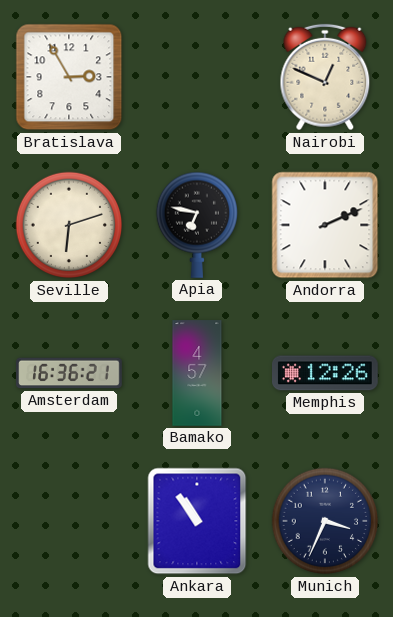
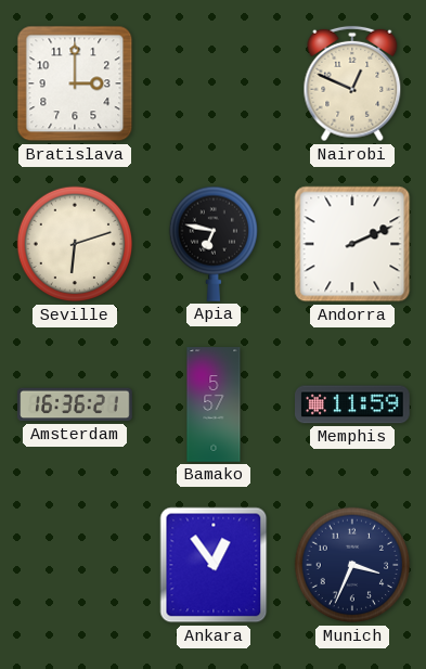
Bratislava: 2:55 -> 3:00 (75, 83)
Bamako: 4:57 -> 5:57 (214, 404)
Memphis: 12:26 -> 11:59 (353, 404)
Ankara: 10:54 -> 12:54 (214, 565)
